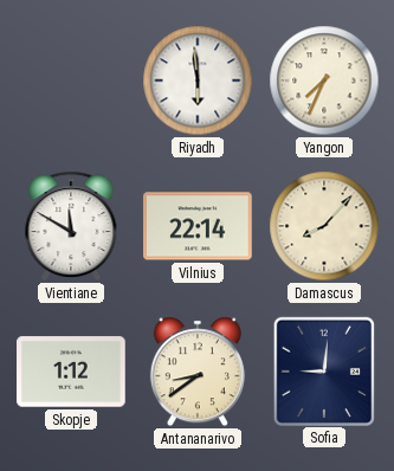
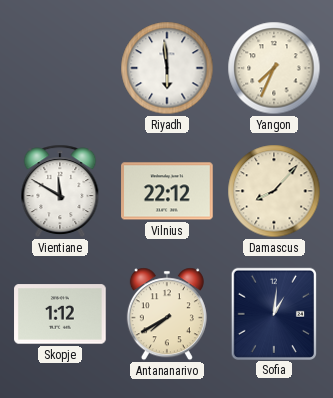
Vilnius: 22:14 -> 22:12 (167, 191)
Antananarivo: 8:39 -> 7:40 (167, 314)
Sofia: 9:01 -> 1:01 (274, 313)
